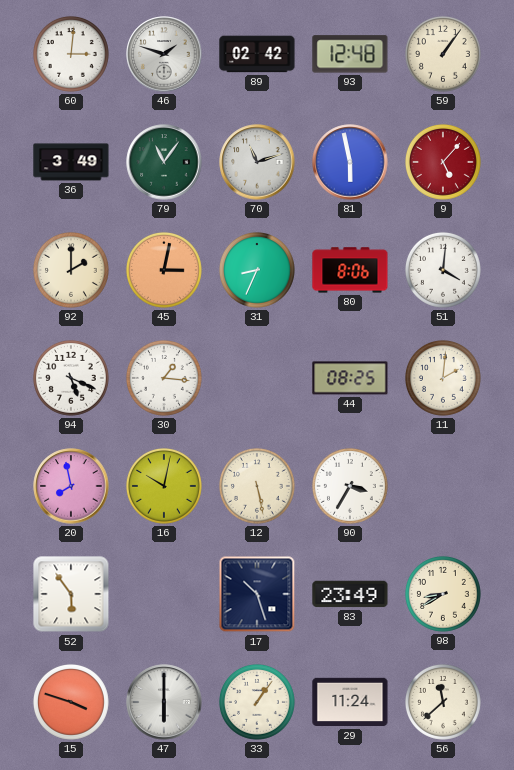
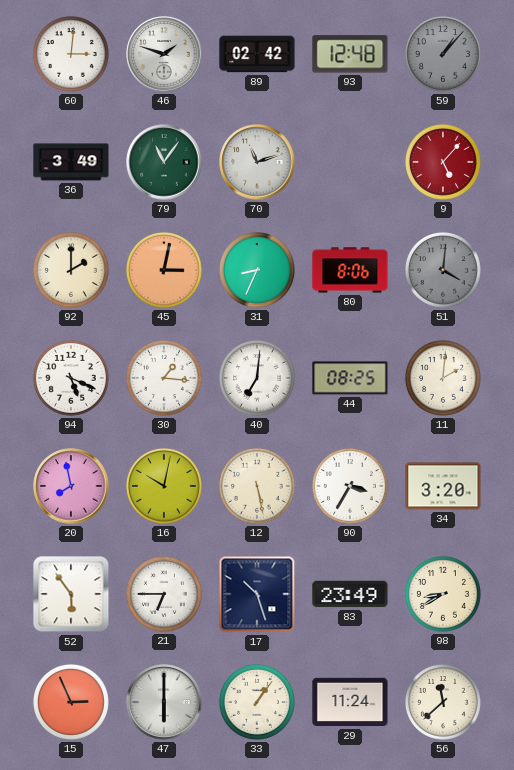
59: 1:06 -> 1:07 (443, 54)
59 dial: cream -> grey (443, 54)
81: 5:58 -> none (350, 162)
51 dial: white -> grey (443, 270)
40: none -> 7:01 (257, 378)
34: none -> 3:20 (443, 486)
21: none -> 6:45 (164, 594)
15: 3:48 -> 2:56 (71, 702)
